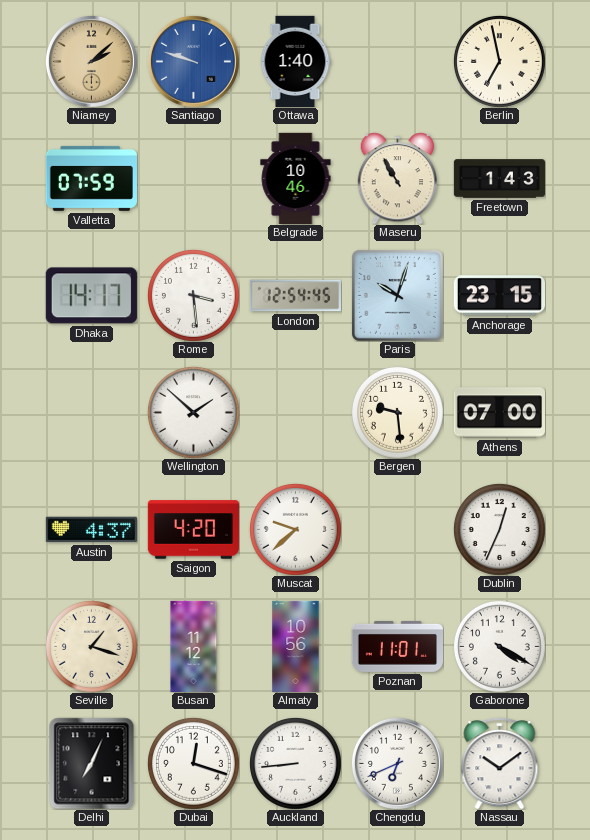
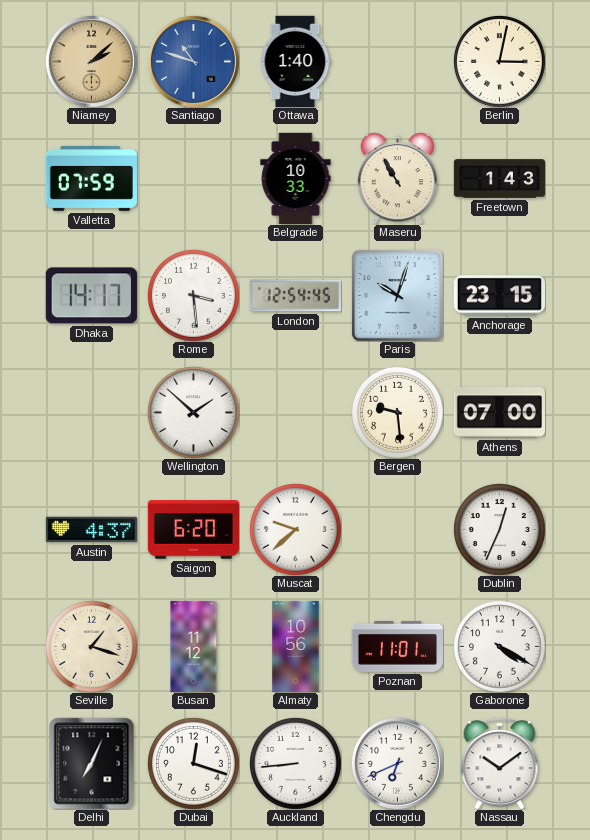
Santiago: 9:48 -> 10:48 (193, 61)
Berlin: 6:58 -> 3:02 (499, 61)
Belgrade: 10:46 -> 10:33 (296, 178)
Saigon: 4:20 -> 6:20 (193, 530)
